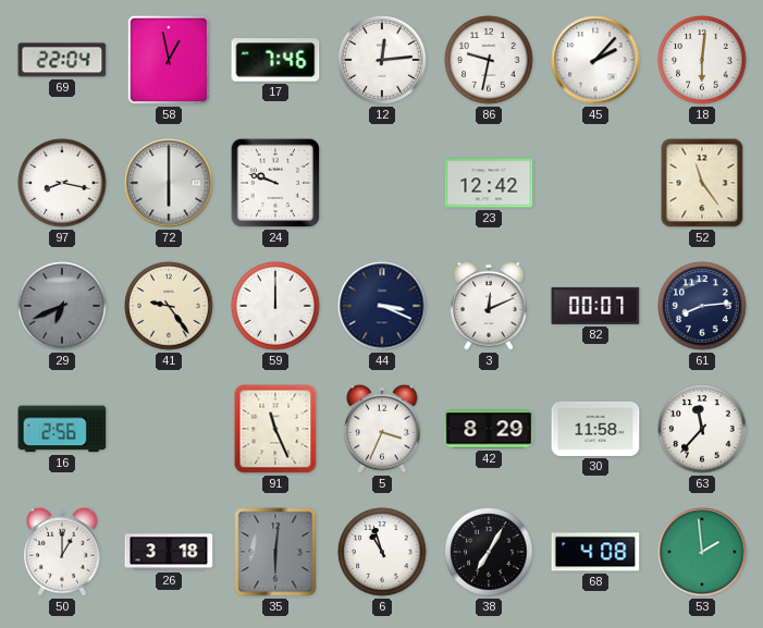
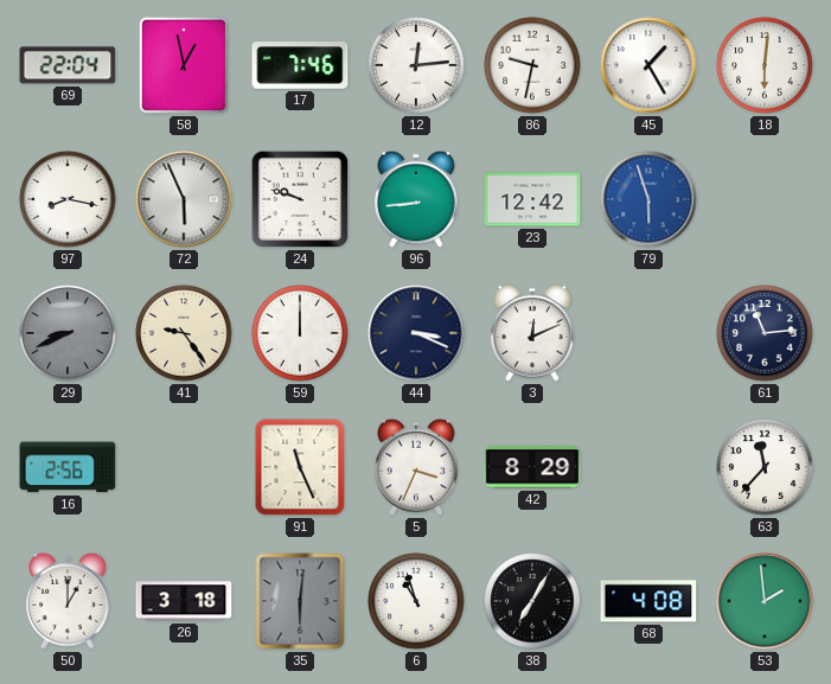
45: 2:07 -> 1:25 (648, 65)
72: 6:00 -> 5:56 (184, 199)
96: none -> 8:44 (416, 199)
79: none -> 5:57 (648, 199)
52: 11:24 -> none (702, 183)
29: 6:41 -> 8:41 (68, 333)
82: 00:07 -> none (595, 306)
61: 8:14 -> 11:14 (765, 333)
30: 11:58 -> none (595, 429)
